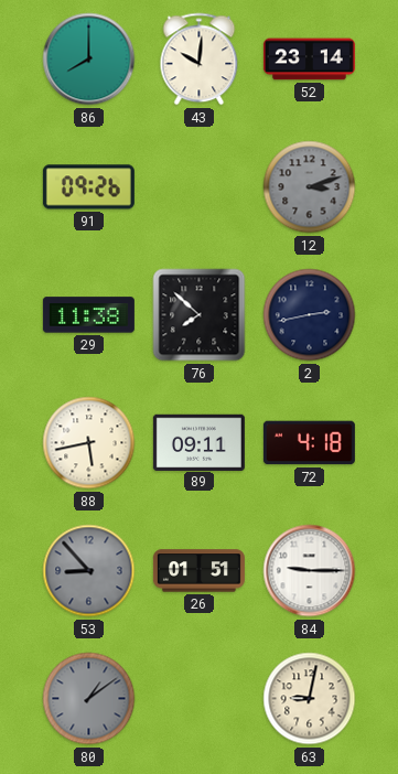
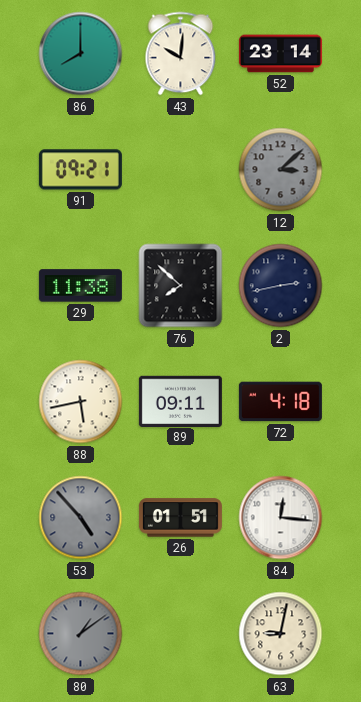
91: 09:26 -> 09:21 (80, 170)
12: 3:12 -> 3:08 (281, 170)
53: 8:53 -> 4:53 (81, 518)
84: 9:15 -> 12:16 (281, 518)
